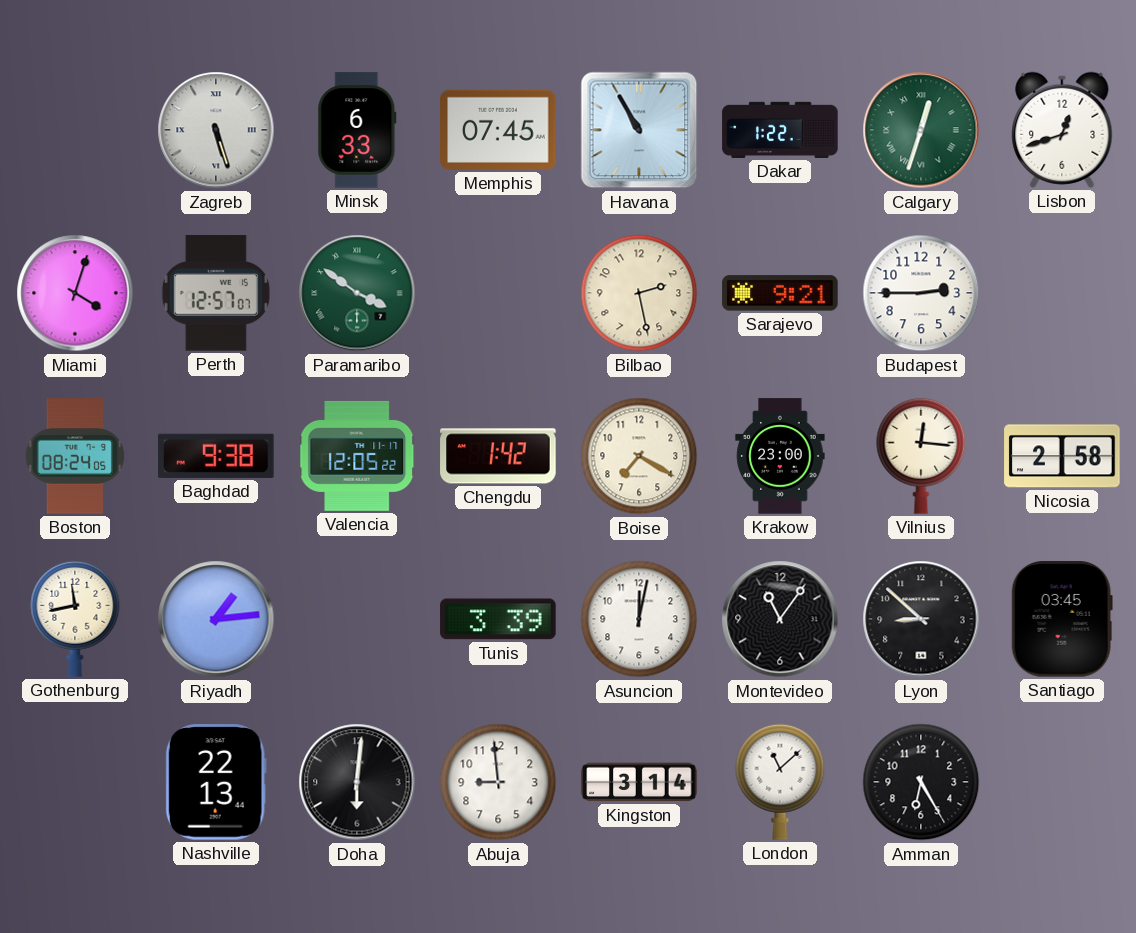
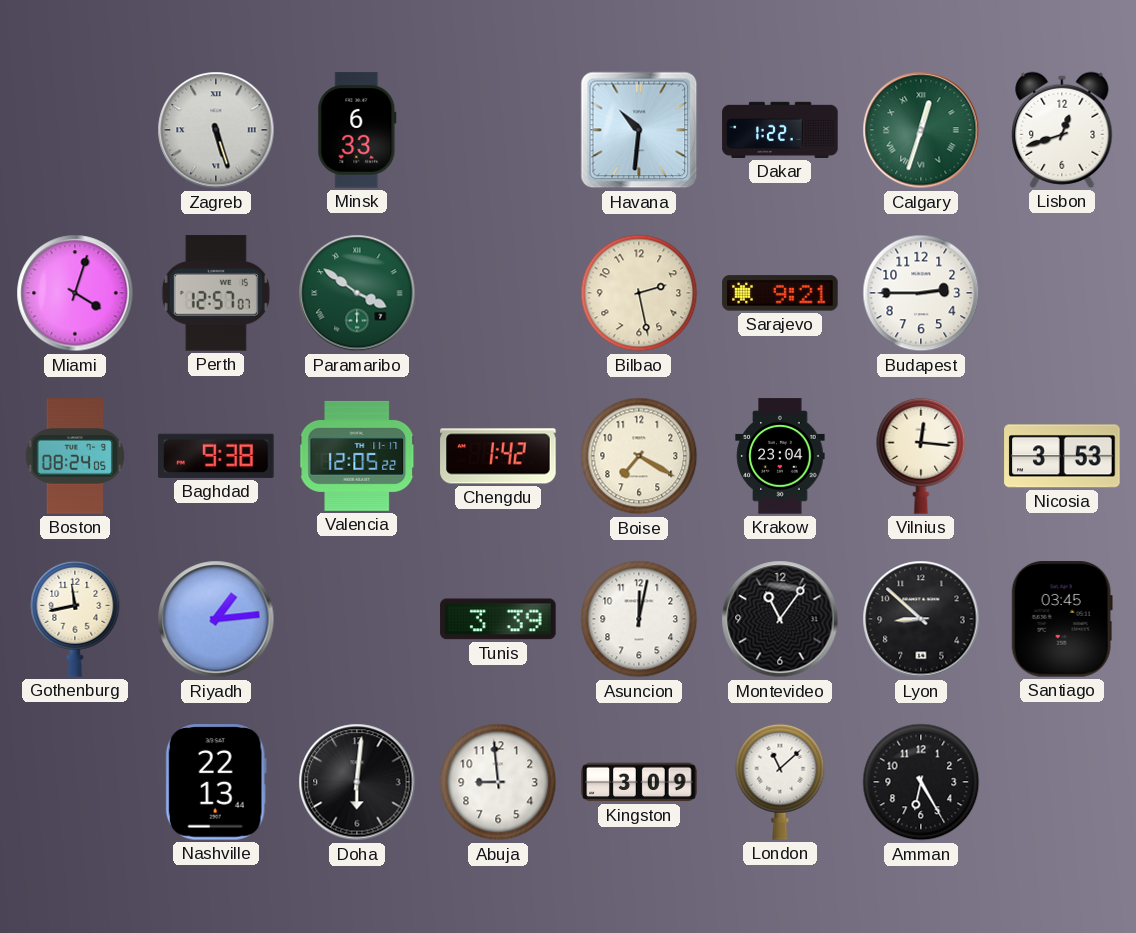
Memphis: 07:45 -> none (498, 130)
Havana: 10:55 -> 10:31 (639, 130)
Krakow: 23:00 -> 23:04 (780, 456)
Nicosia: 2:58 -> 3:53 (1062, 456)
Kingston: 3:14 -> 3:09 (639, 782)
